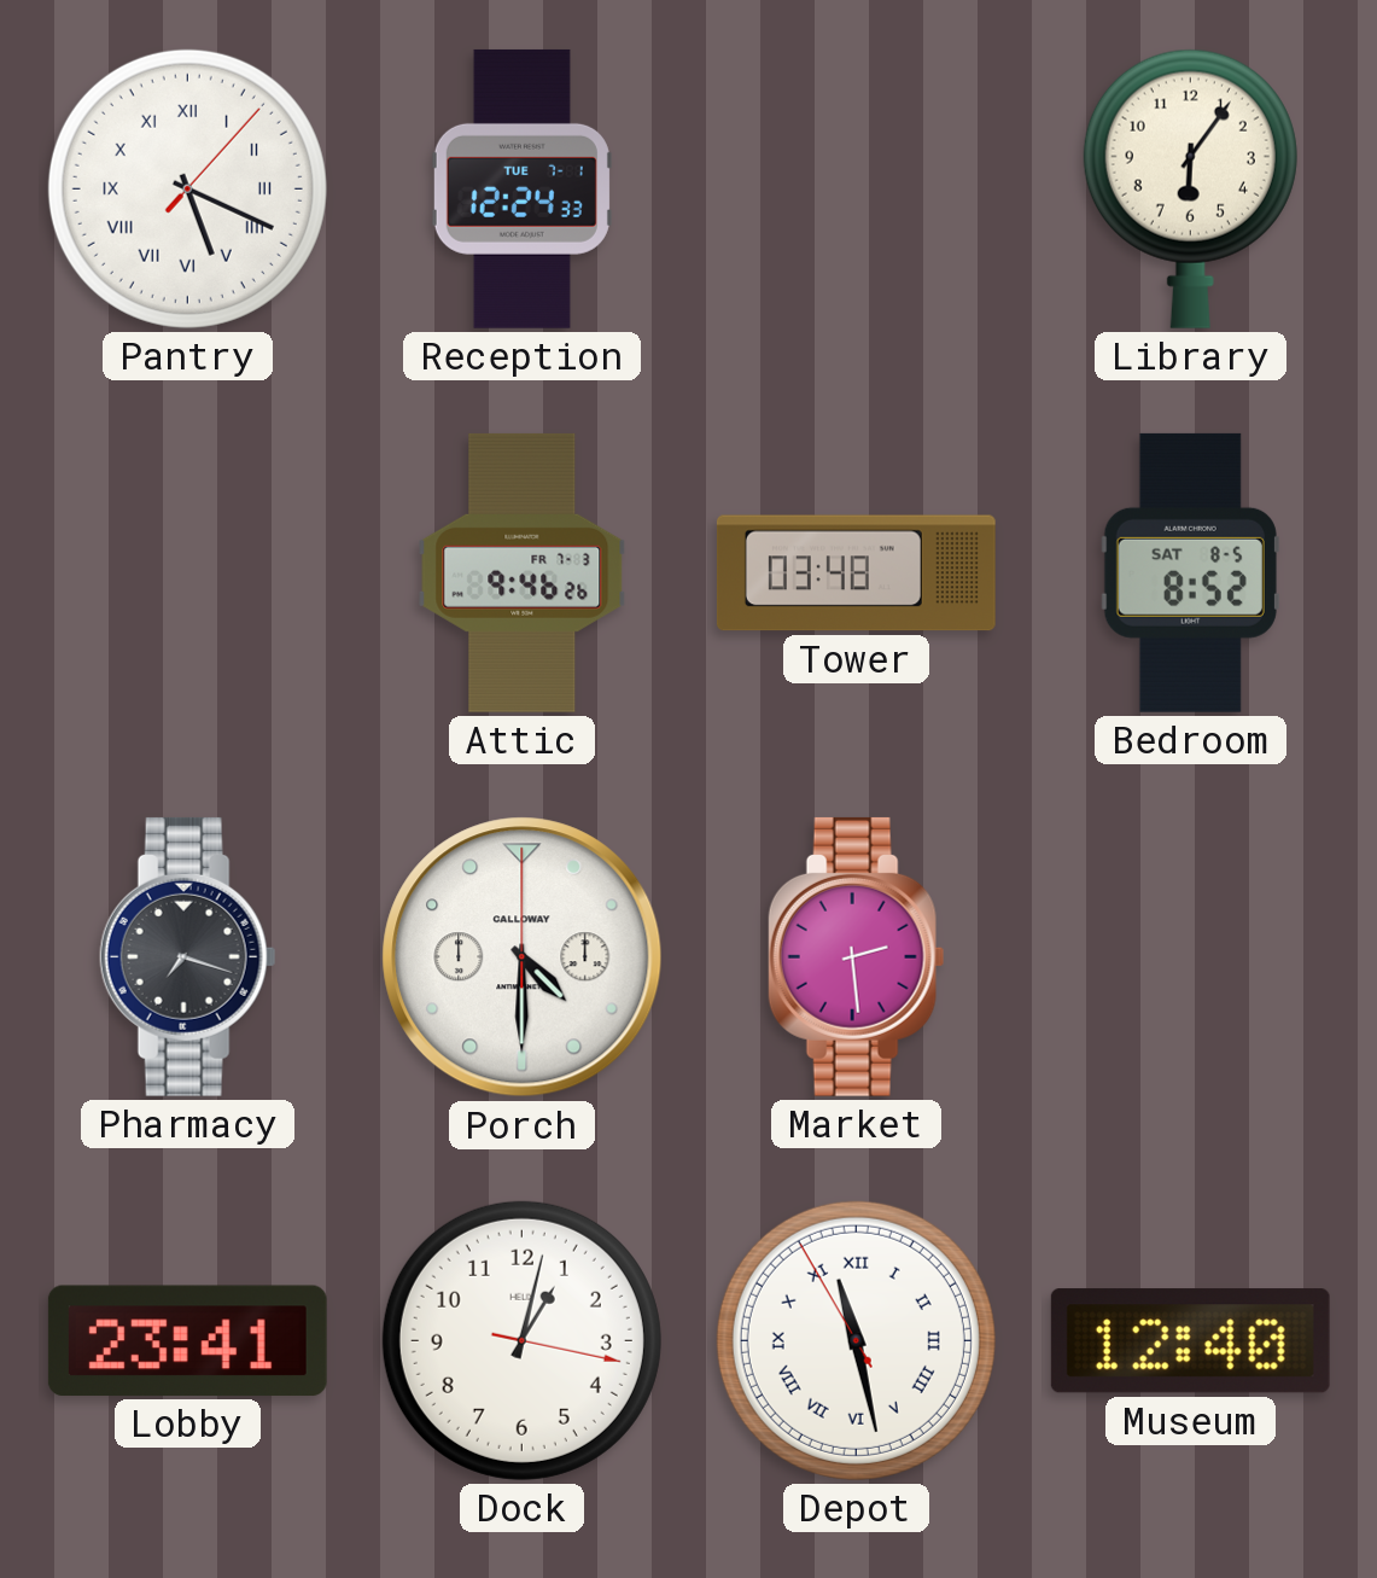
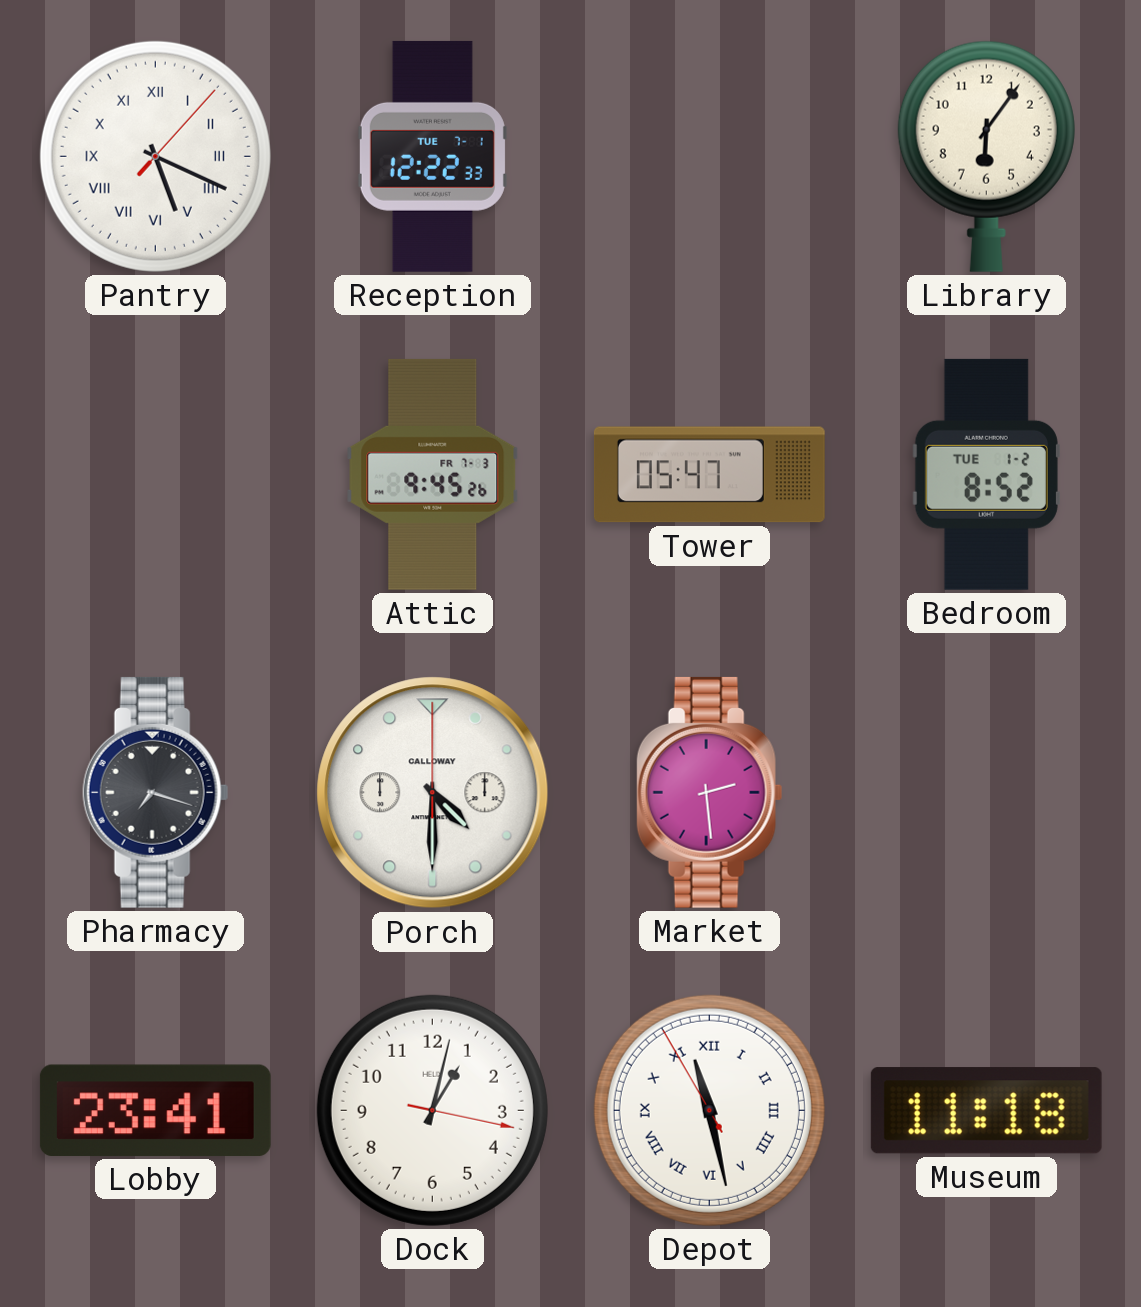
Reception: 12:24 -> 12:22 (432, 156)
Attic: 9:46 -> 9:45 (433, 474)
Tower: 03:48 -> 05:47 (709, 475)
Bedroom date: SAT 8-5 -> TUE 1-2 (986, 474)
Museum: 12:40 -> 11:18 (986, 1111)
